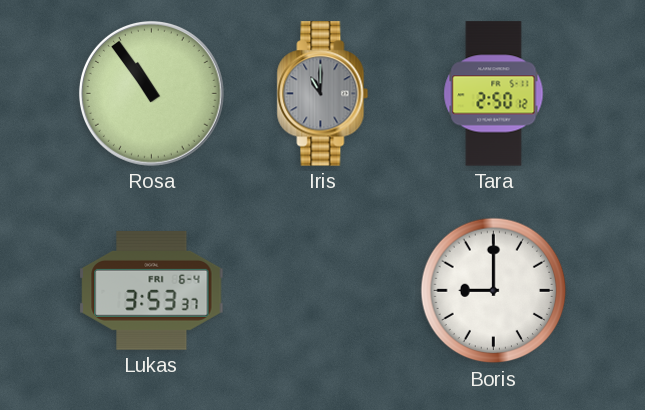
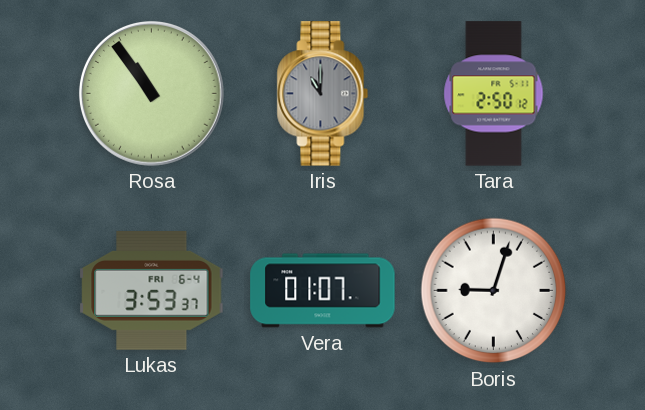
Vera: none -> 01:07 (323, 291)
Boris: 9:00 -> 9:03 (494, 291)
